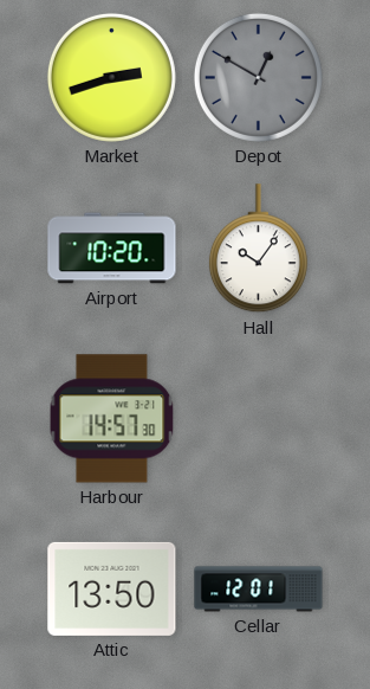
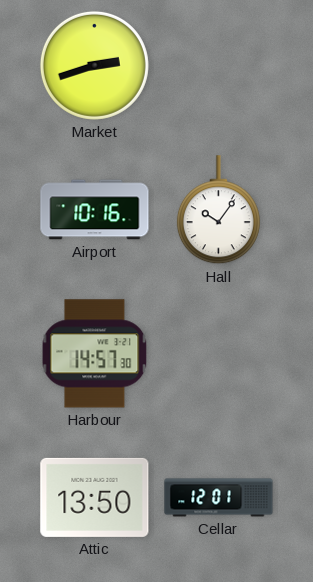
Depot: 12:50 -> none (258, 77)
Airport: 10:20 -> 10:16 (95, 210)
